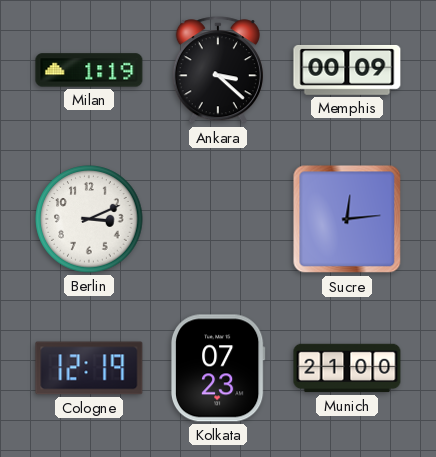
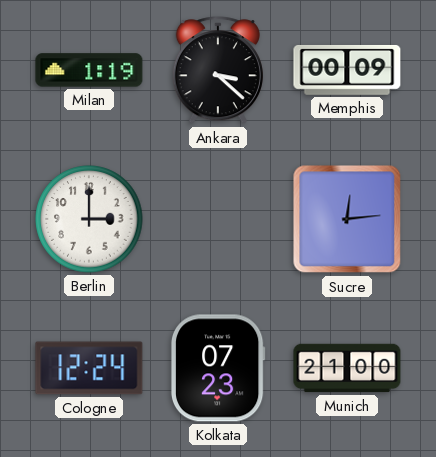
Berlin: 3:11 -> 3:00 (89, 219)
Cologne: 12:19 -> 12:24 (89, 368)
